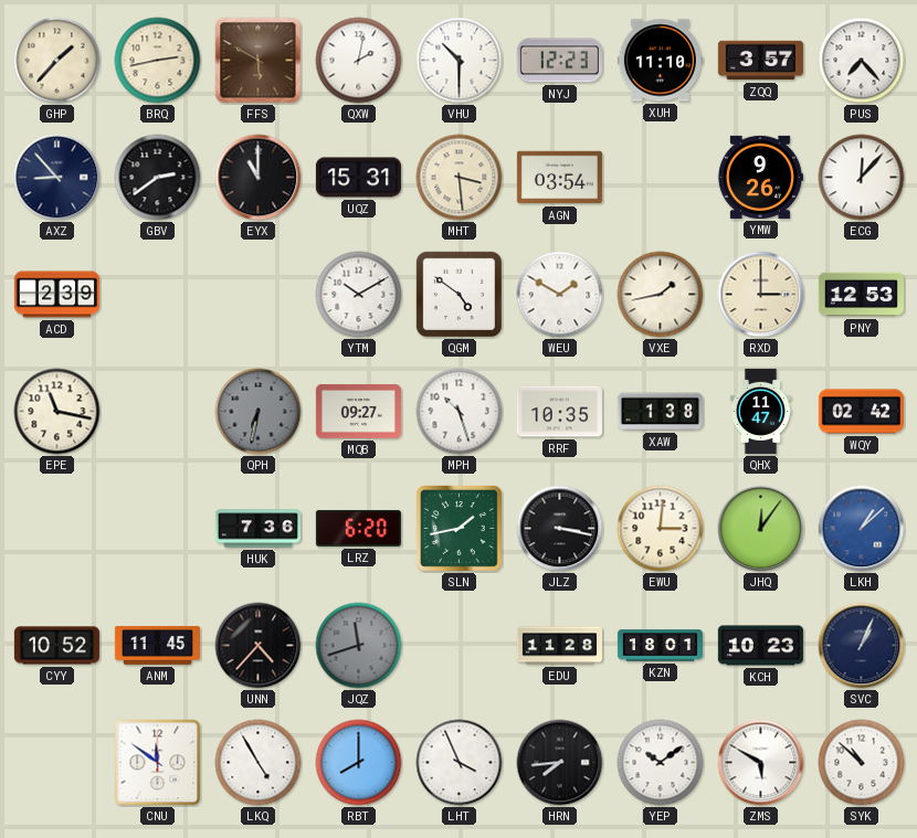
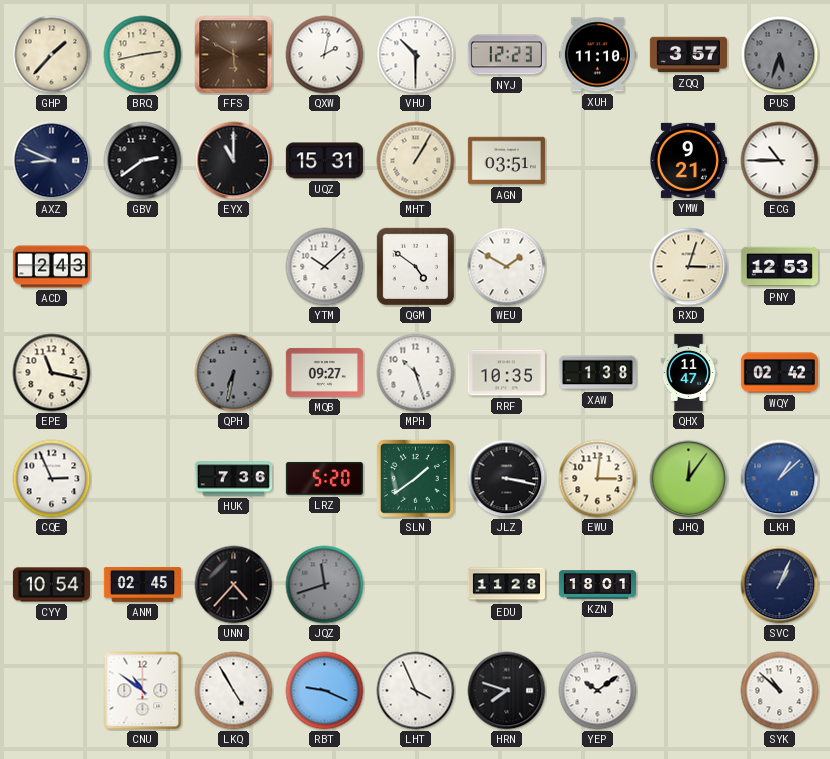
PUS: 7:23 -> 5:33 (780, 55)
PUS dial: white -> grey (780, 55)
AXZ: 8:53 -> 8:49 (52, 161)
MHT: 3:29 -> 1:05 (416, 161)
AGN: 03:54 -> 03:51 (506, 161)
YMW: 9:26 -> 9:21 (688, 160)
ECG: 12:07 -> 10:45 (780, 161)
ACD: 2:39 -> 2:43 (51, 267)
YTM: 10:10 -> 10:08 (325, 267)
VXE: 1:43 -> none (661, 295)
RXD: 3:00 -> 3:03 (689, 267)
CQE: none -> 2:56 (52, 479)
LRZ: 6:20 -> 5:20 (324, 479)
SLN: 1:43 -> 1:39 (416, 479)
CYY: 10:52 -> 10:54 (51, 585)
ANM: 11:45 -> 02:45 (142, 585)
KCH: 10:23 -> none (760, 646)
CNU: 11:51 -> 10:51 (143, 691)
RBT: 8:00 -> 9:19 (325, 691)
HRN: 7:44 -> 7:48 (507, 691)
ZMS: 5:50 -> none (761, 763)
